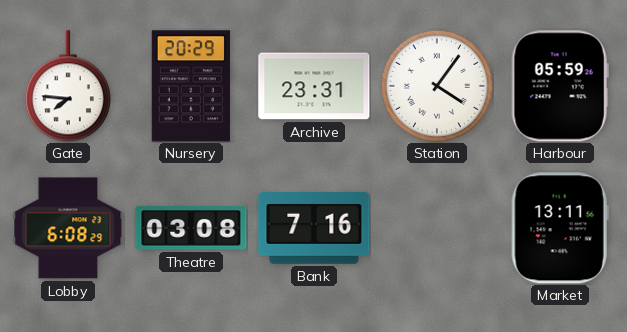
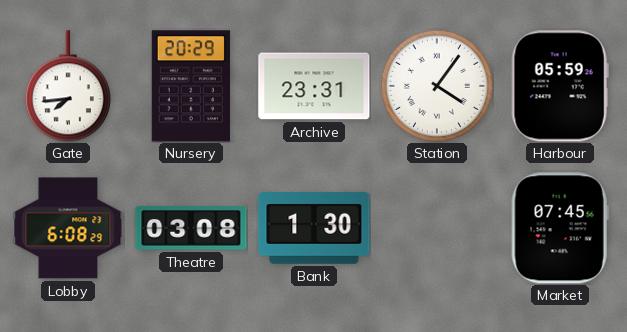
Gate: 7:46 -> 7:44 (68, 86)
Bank: 7:16 -> 1:30 (314, 228)
Market: 13:11 -> 07:45 (560, 228)
